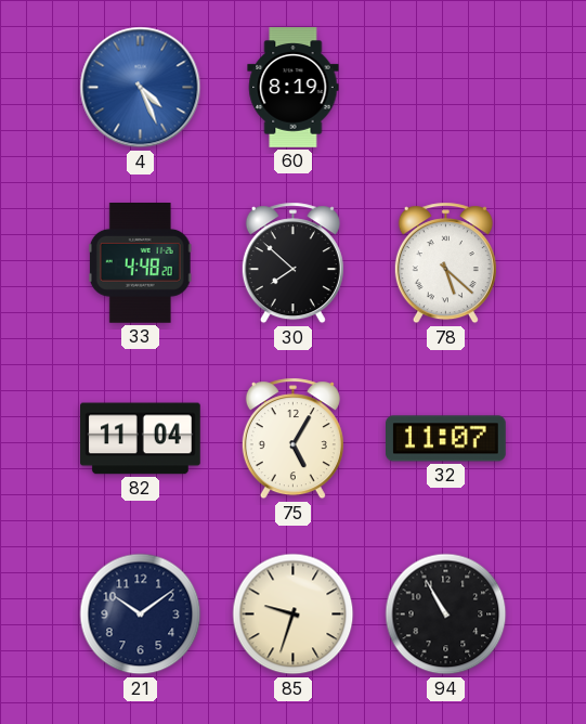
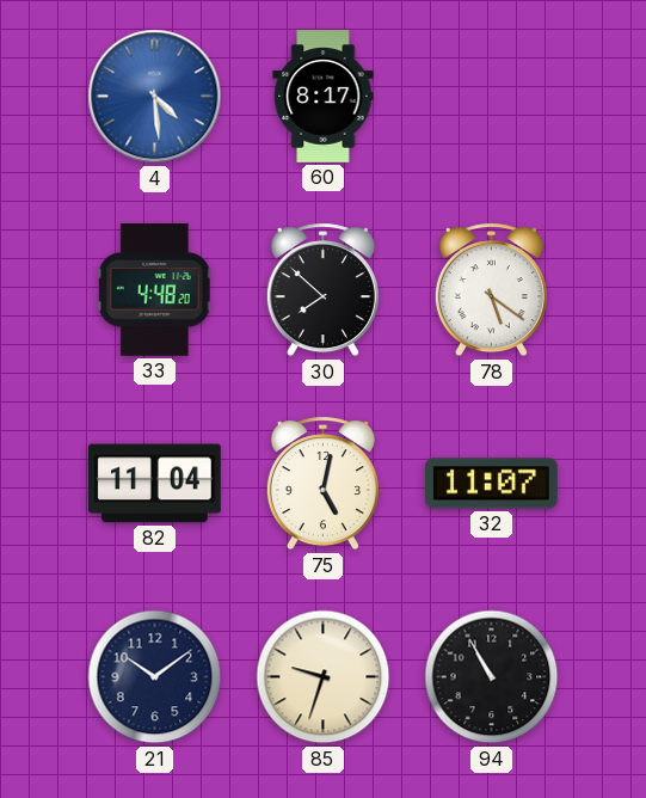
4: 4:26 -> 4:29 (155, 97)
60: 8:19 -> 8:17 (324, 97)
78: 5:22 -> 5:21 (491, 290)
75: 5:05 -> 5:02 (322, 484)
